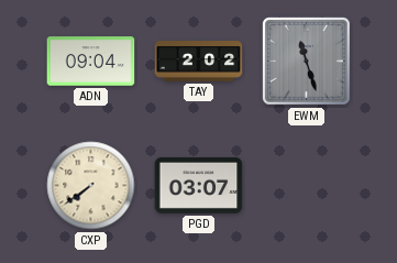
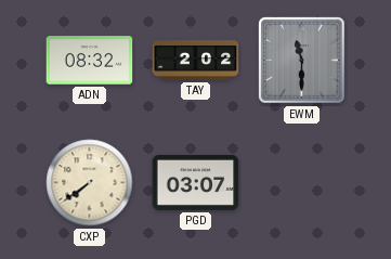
ADN: 09:04 -> 08:32 (90, 61)
EWM: 11:27 -> 11:30 (301, 60)
